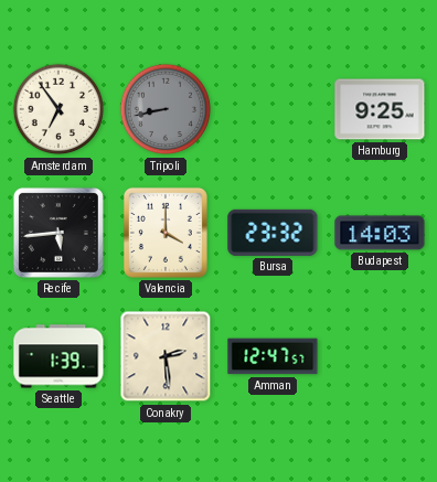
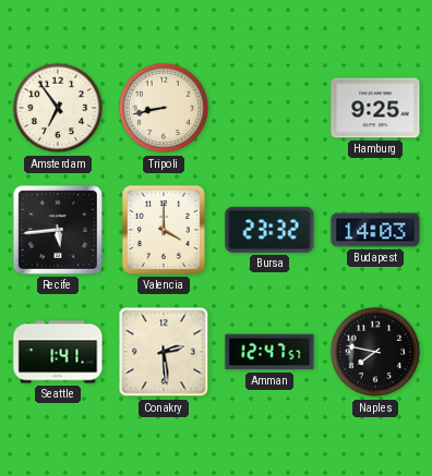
Tripoli dial: grey -> cream (164, 108)
Seattle: 1:39 -> 1:41 (58, 352)
Naples: none -> 7:47 (375, 352)
